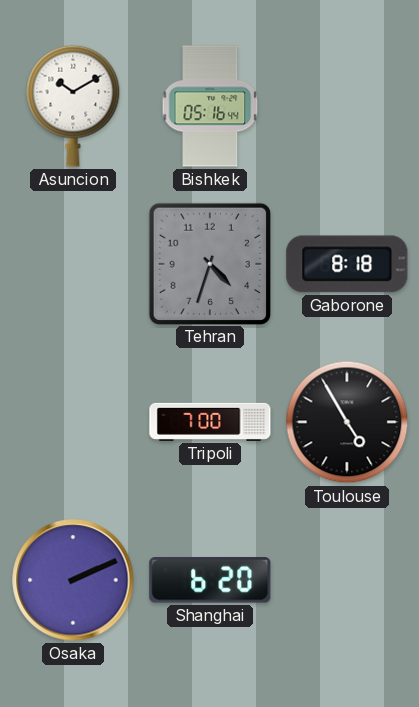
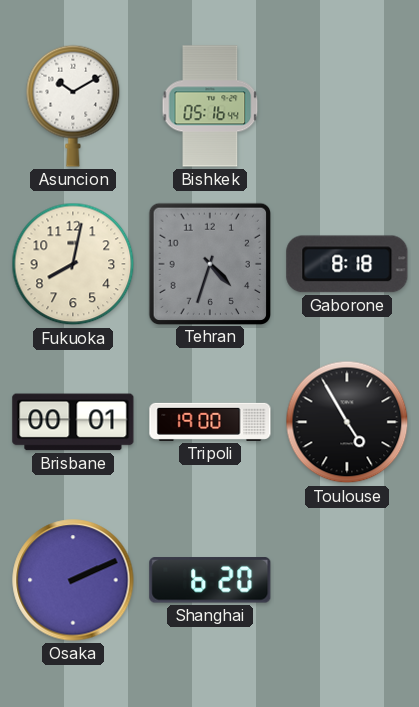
Fukuoka: none -> 8:02 (73, 264)
Brisbane: none -> 00:01 (73, 422)
Tripoli: 7:00 -> 19:00 (210, 422)
